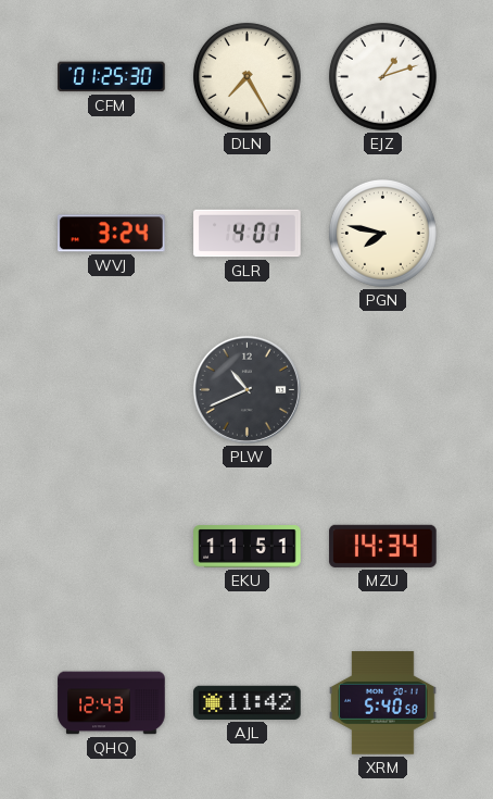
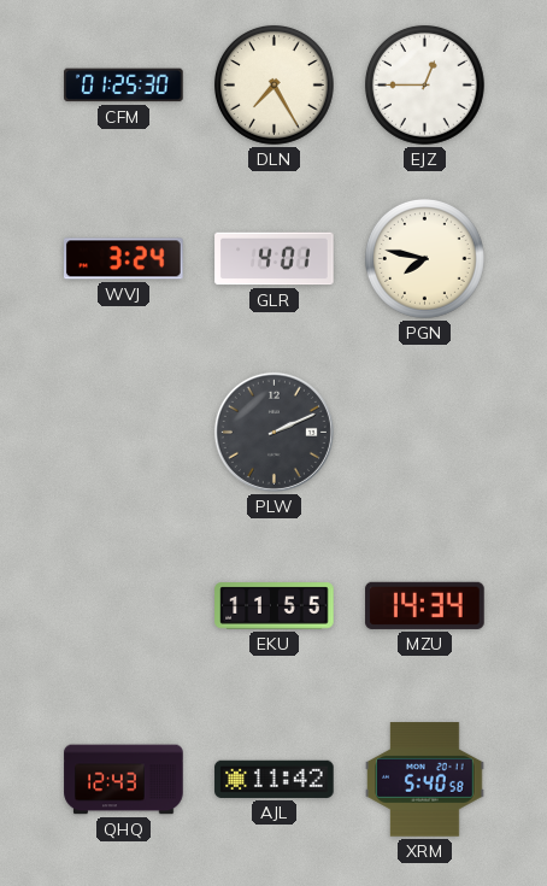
EJZ: 1:12 -> 12:45 (424, 84)
PLW: 10:41 -> 2:11 (273, 432)
EKU: 11:51 -> 11:55 (275, 606)
